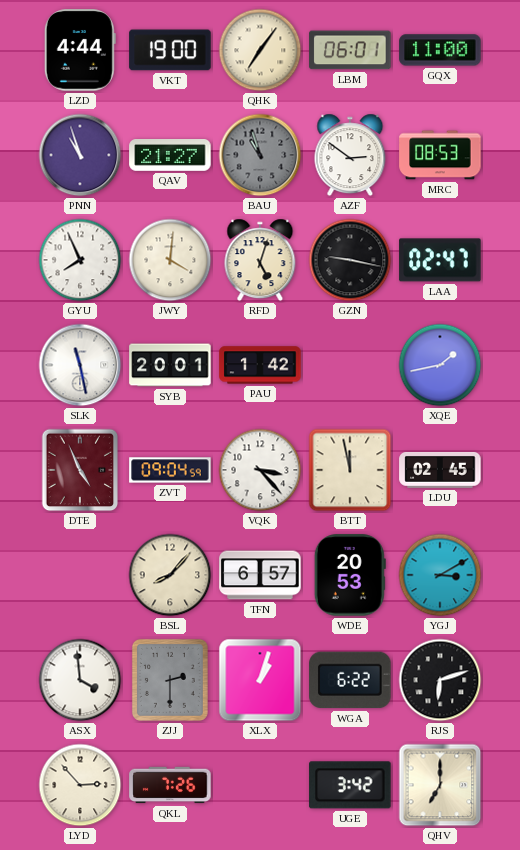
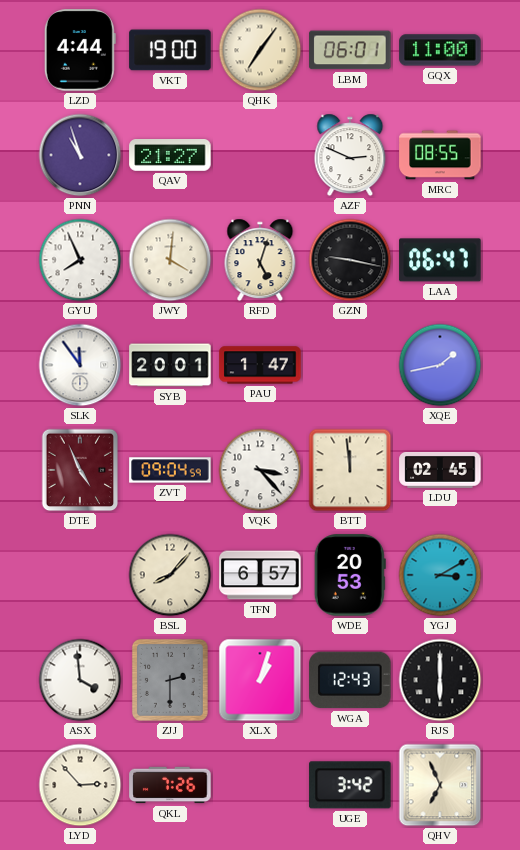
BAU: 10:57 -> none (260, 155)
AZF: 2:51 -> 2:49 (350, 155)
MRC: 08:53 -> 08:55 (440, 155)
LAA: 02:47 -> 06:47 (440, 260)
SLK: 11:28 -> 11:54 (80, 365)
PAU: 1:42 -> 1:47 (260, 365)
BTT: 11:58 -> 11:59 (350, 470)
WGA: 6:22 -> 12:43 (350, 680)
RJS: 6:12 -> 6:00 (440, 680)
QHV: 7:00 -> 6:56 (440, 785)
